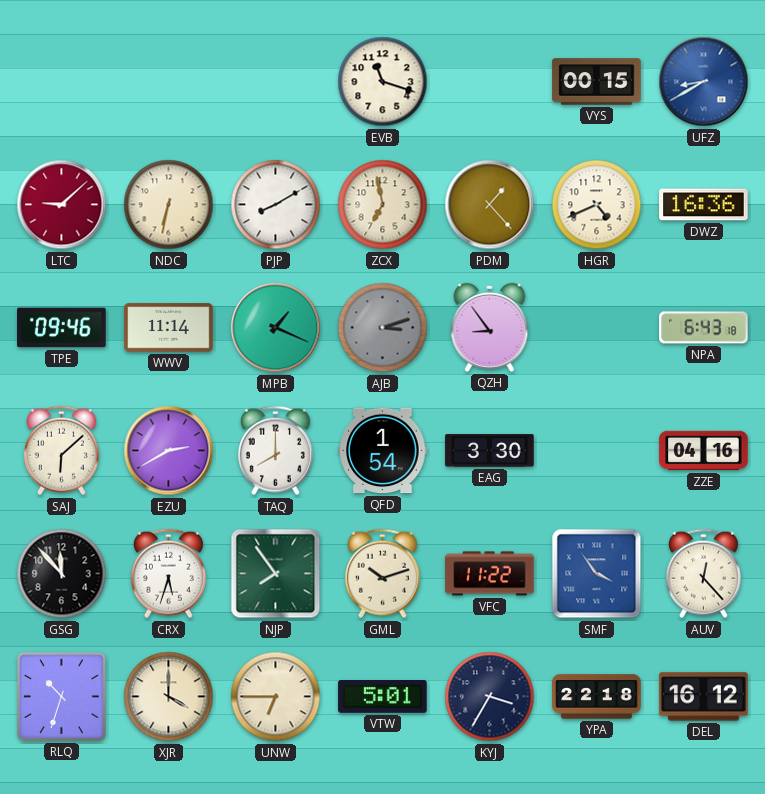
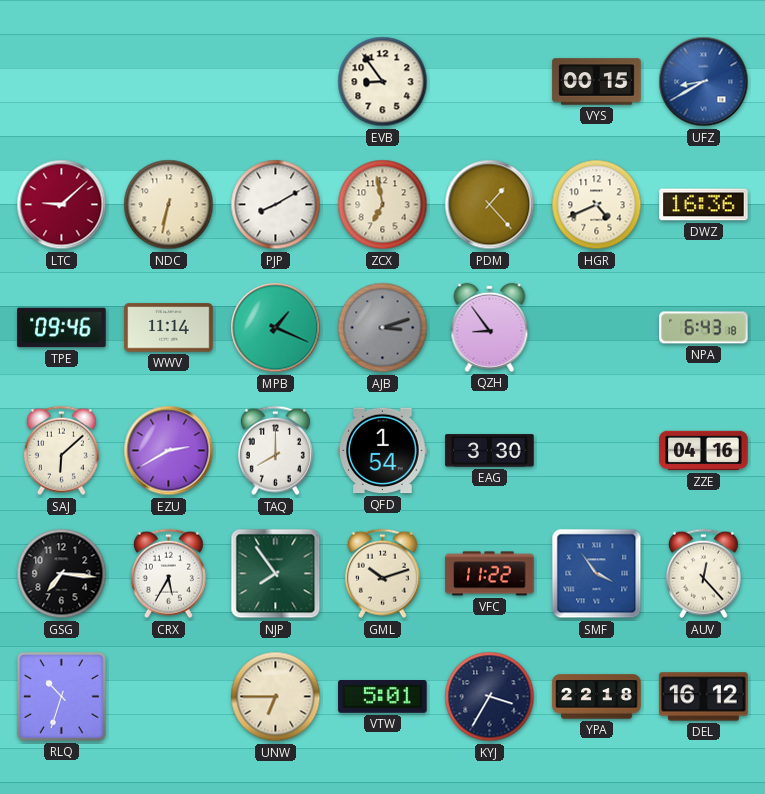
EVB: 11:18 -> 8:54 (383, 82)
GSG: 11:53 -> 7:16 (62, 574)
CRX: 5:33 -> 5:35 (168, 574)
XJR: 4:00 -> none (169, 697)
